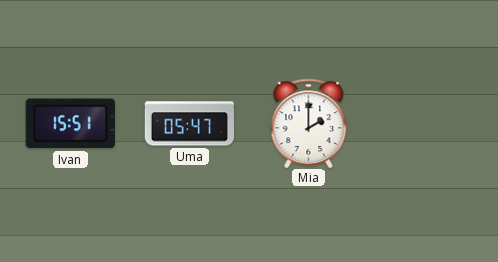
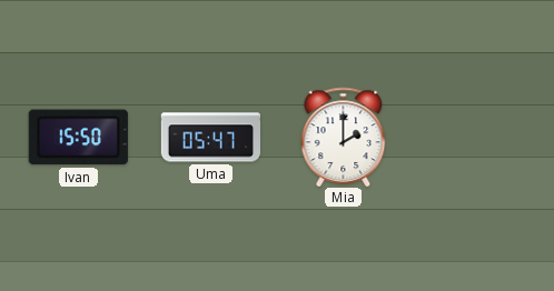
Ivan: 15:51 -> 15:50 (78, 138)
